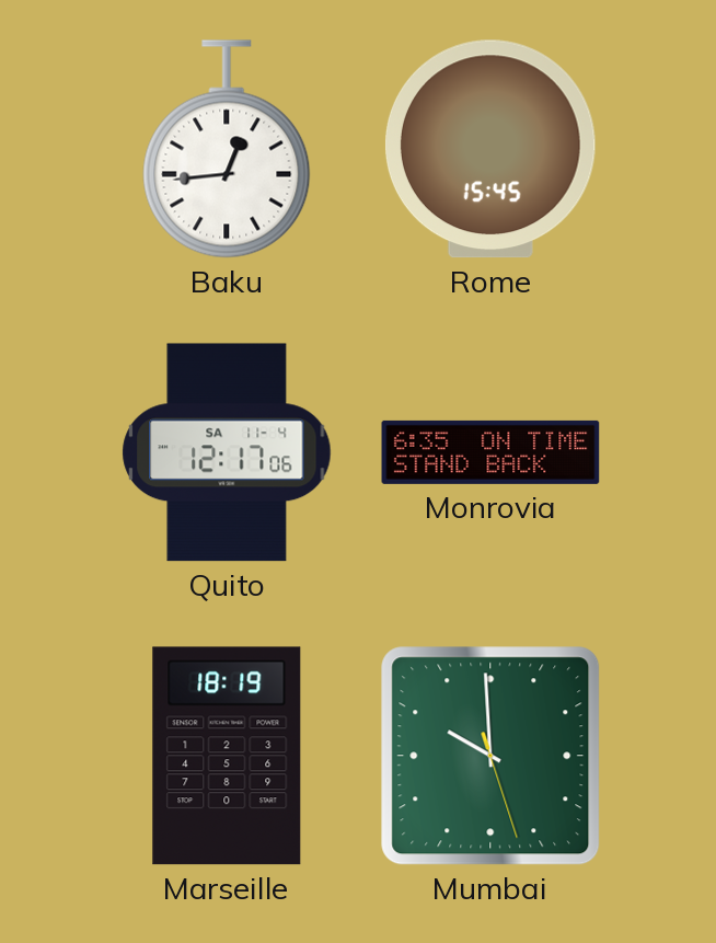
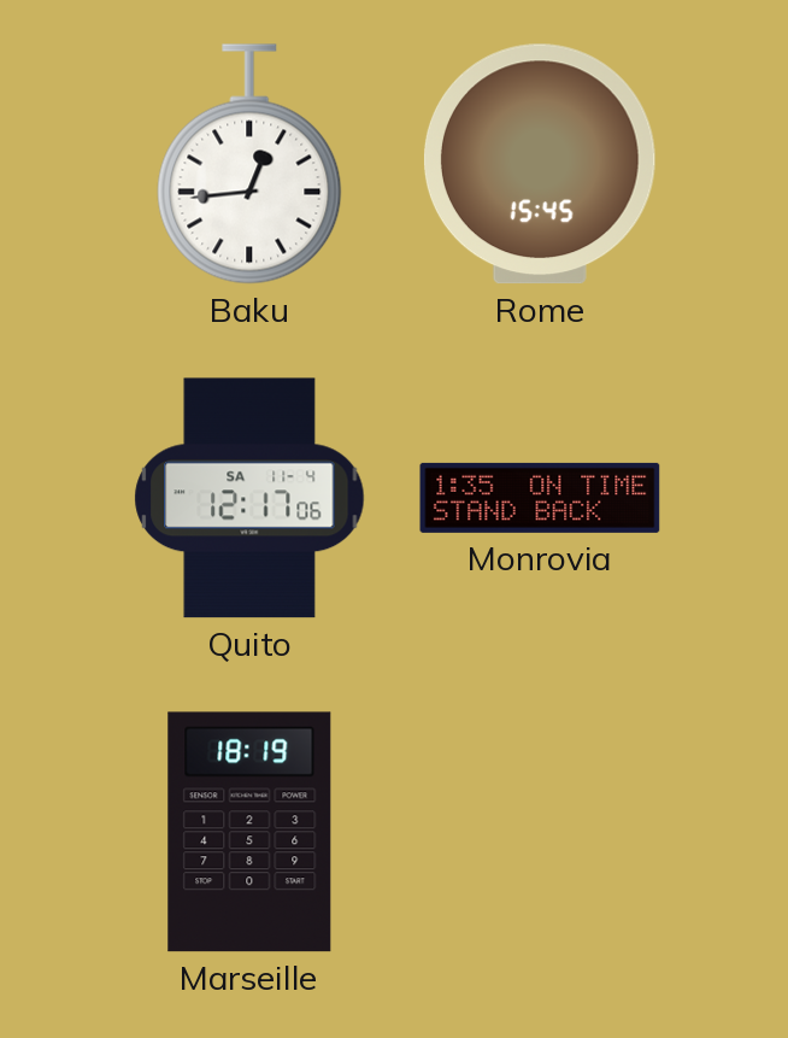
Monrovia: 6:35 -> 1:35 (540, 498)
Mumbai: 9:59 -> none (490, 756)
